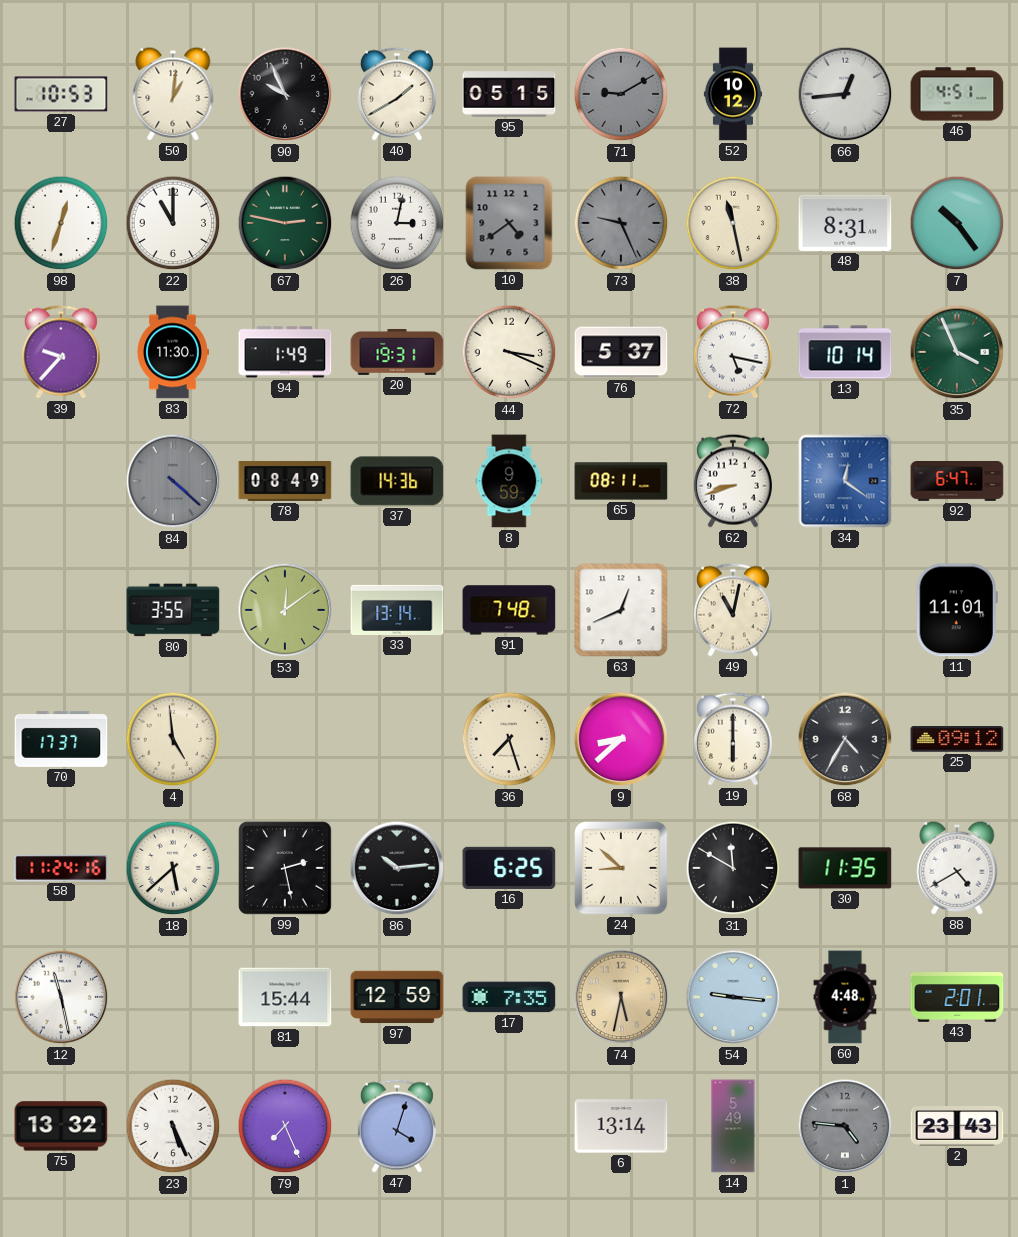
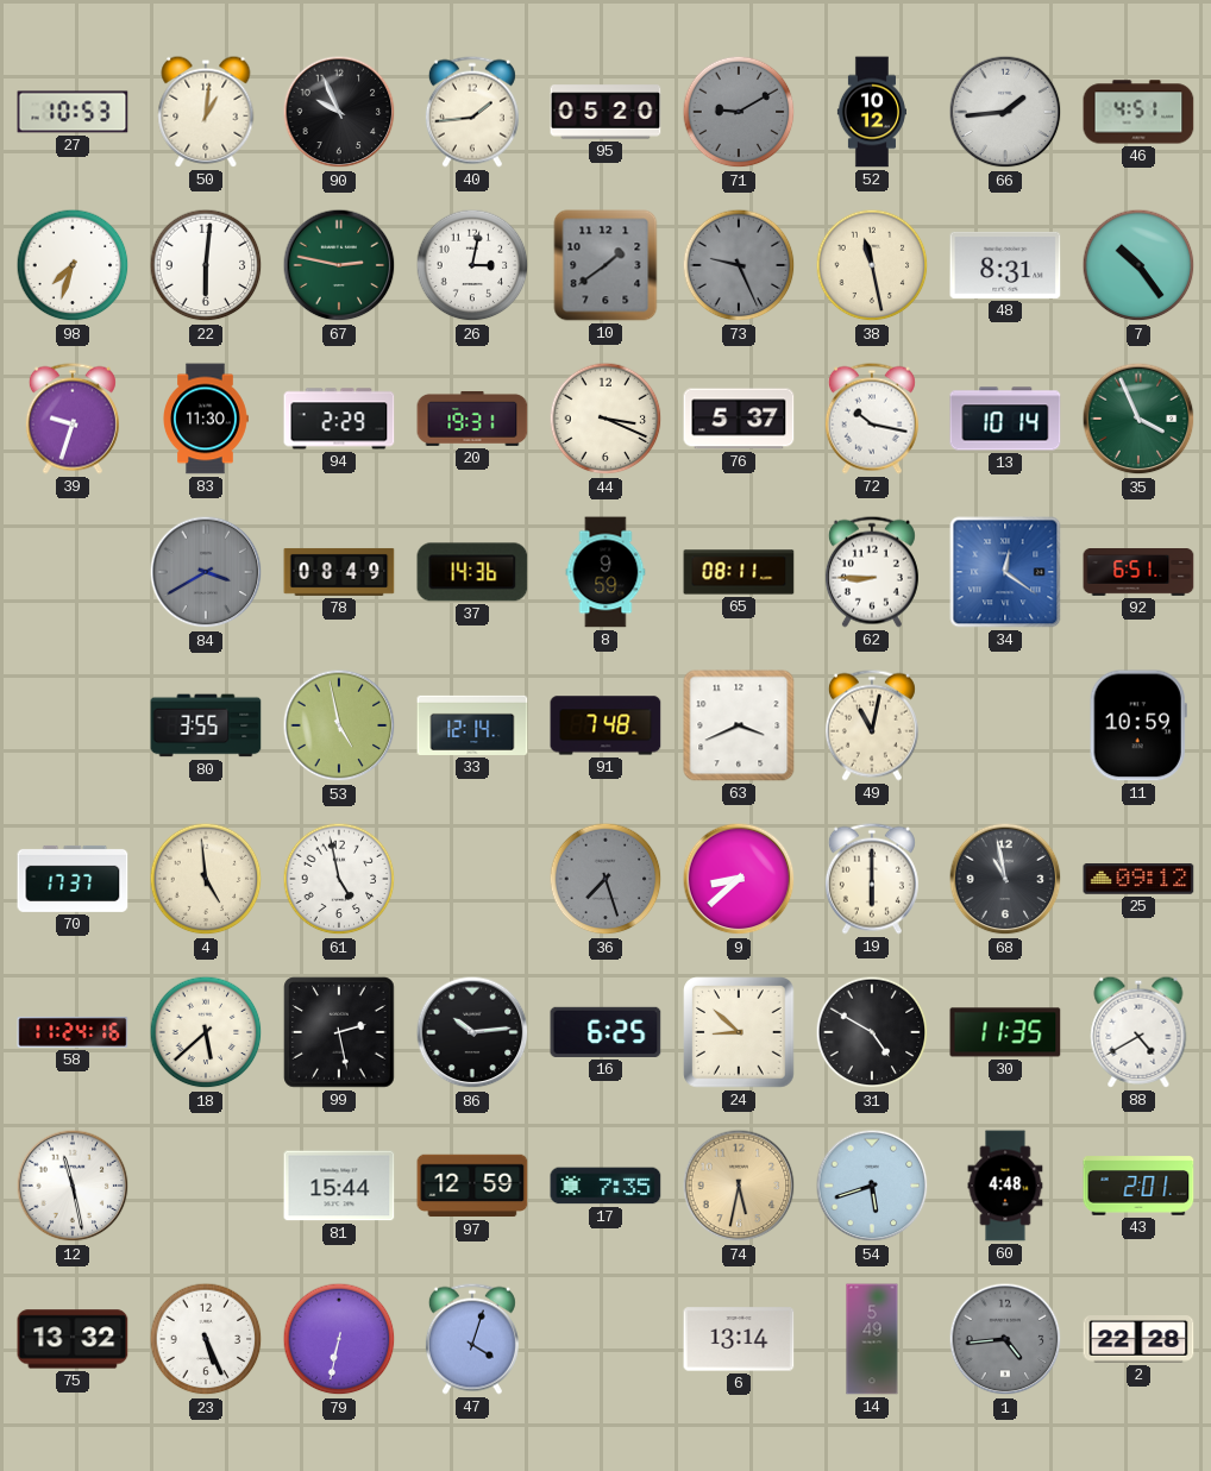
40: 1:40 -> 1:44 (472, 112)
95: 05:15 -> 05:20 (605, 112)
66: 12:44 -> 1:44 (1005, 112)
98: 12:33 -> 7:33 (73, 265)
22: 11:00 -> 6:01 (206, 265)
10: 4:39 -> 1:39 (605, 265)
39: 9:37 -> 9:33 (73, 419)
94: 1:49 -> 2:29 (339, 419)
72: 5:17 -> 10:17 (872, 419)
84: 4:22 -> 3:40 (206, 572)
62: 8:42 -> 8:45 (872, 572)
92: 6:47 -> 6:51 (1138, 573)
53: 12:09 -> 4:58 (339, 725)
33: 13:14 -> 12:14 (472, 725)
63: 12:41 -> 3:41 (739, 725)
11: 11:01 -> 10:59 (1138, 725)
61: none -> 4:58 (339, 879)
36 dial: cream -> grey (605, 879)
68: 4:35 -> 10:58 (1005, 879)
31: 11:50 -> 4:50 (872, 1032)
54: 9:16 -> 5:42 (872, 1186)
79: 7:26 -> 6:32 (339, 1339)
1: 4:46 -> 4:44 (1005, 1339)
2: 23:43 -> 22:28 (1138, 1339)
